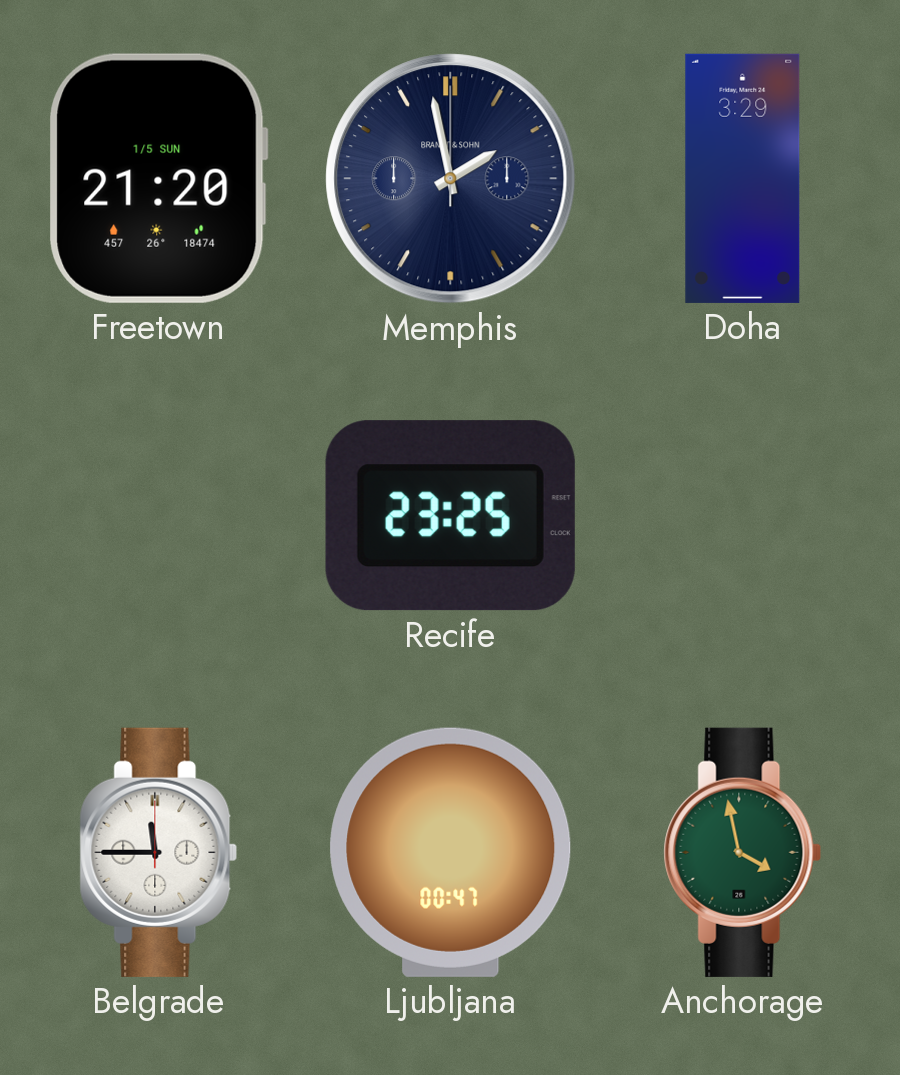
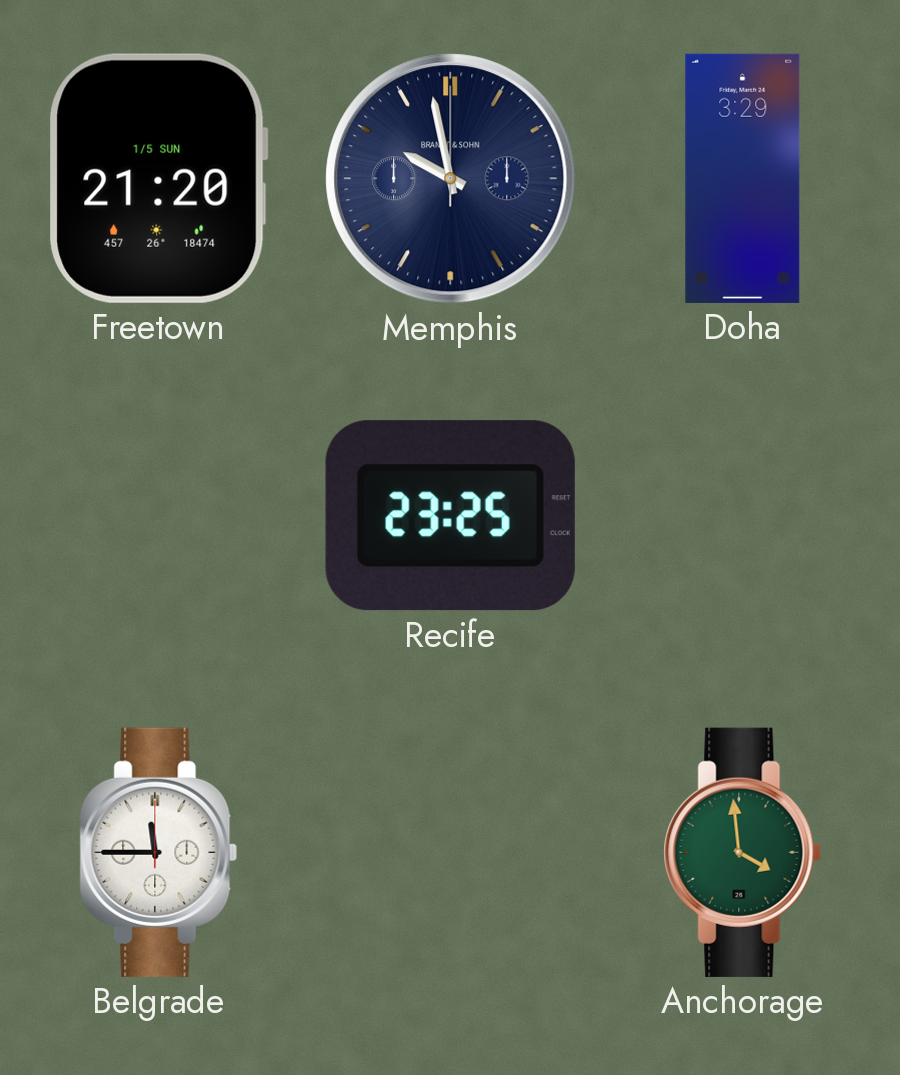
Memphis: 1:58 -> 9:58 (451, 179)
Ljubljana: 00:47 -> none (451, 852)
Anchorage: 3:58 -> 3:59 (743, 852)
